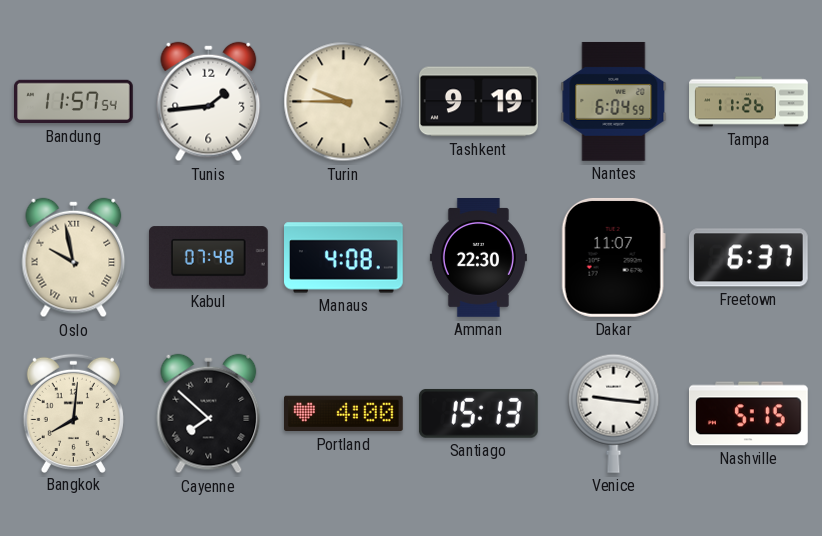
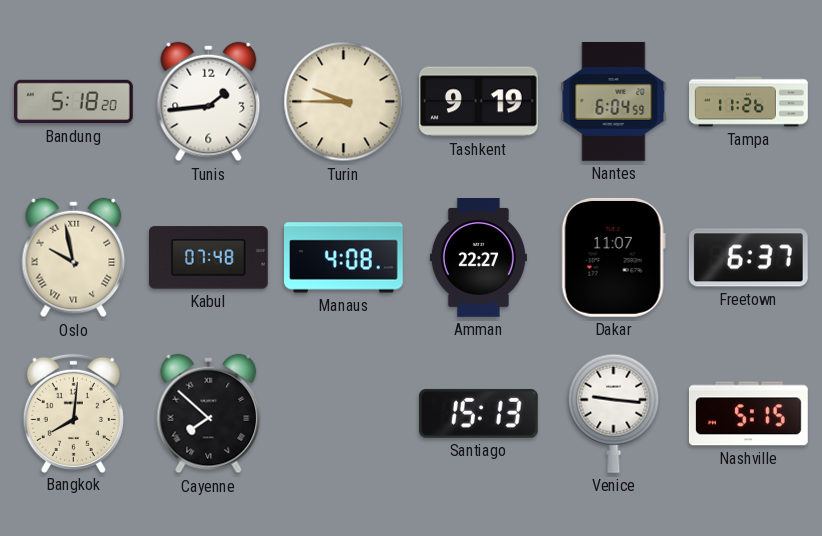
Bandung: 11:57 -> 5:18 (74, 102)
Amman: 22:30 -> 22:27 (478, 258)
Portland: 4:00 -> none (344, 414)
